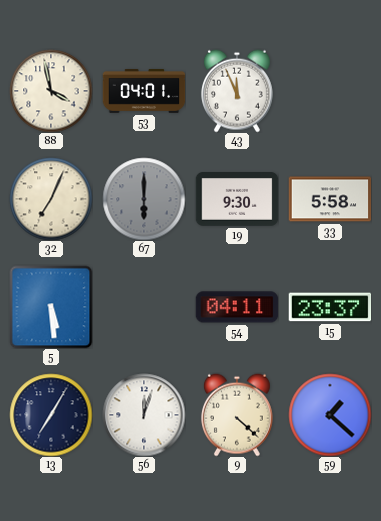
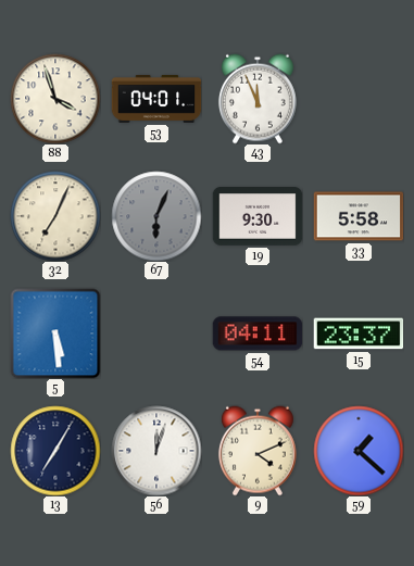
88: 3:58 -> 3:57 (55, 99)
67: 6:00 -> 6:04 (156, 216)
9: 4:22 -> 4:11 (258, 451)
